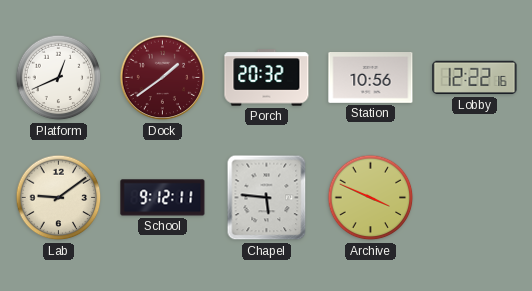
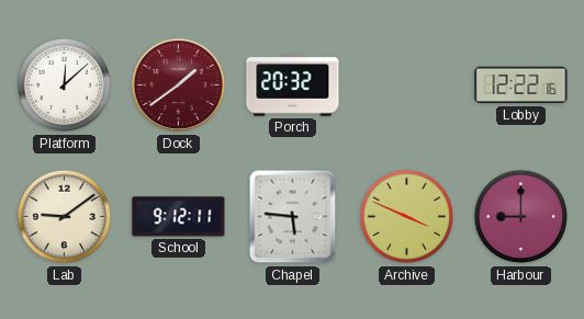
Platform: 12:41 -> 12:08 (65, 86)
Station: 10:56 -> none (371, 78)
Harbour: none -> 9:00 (521, 217)
